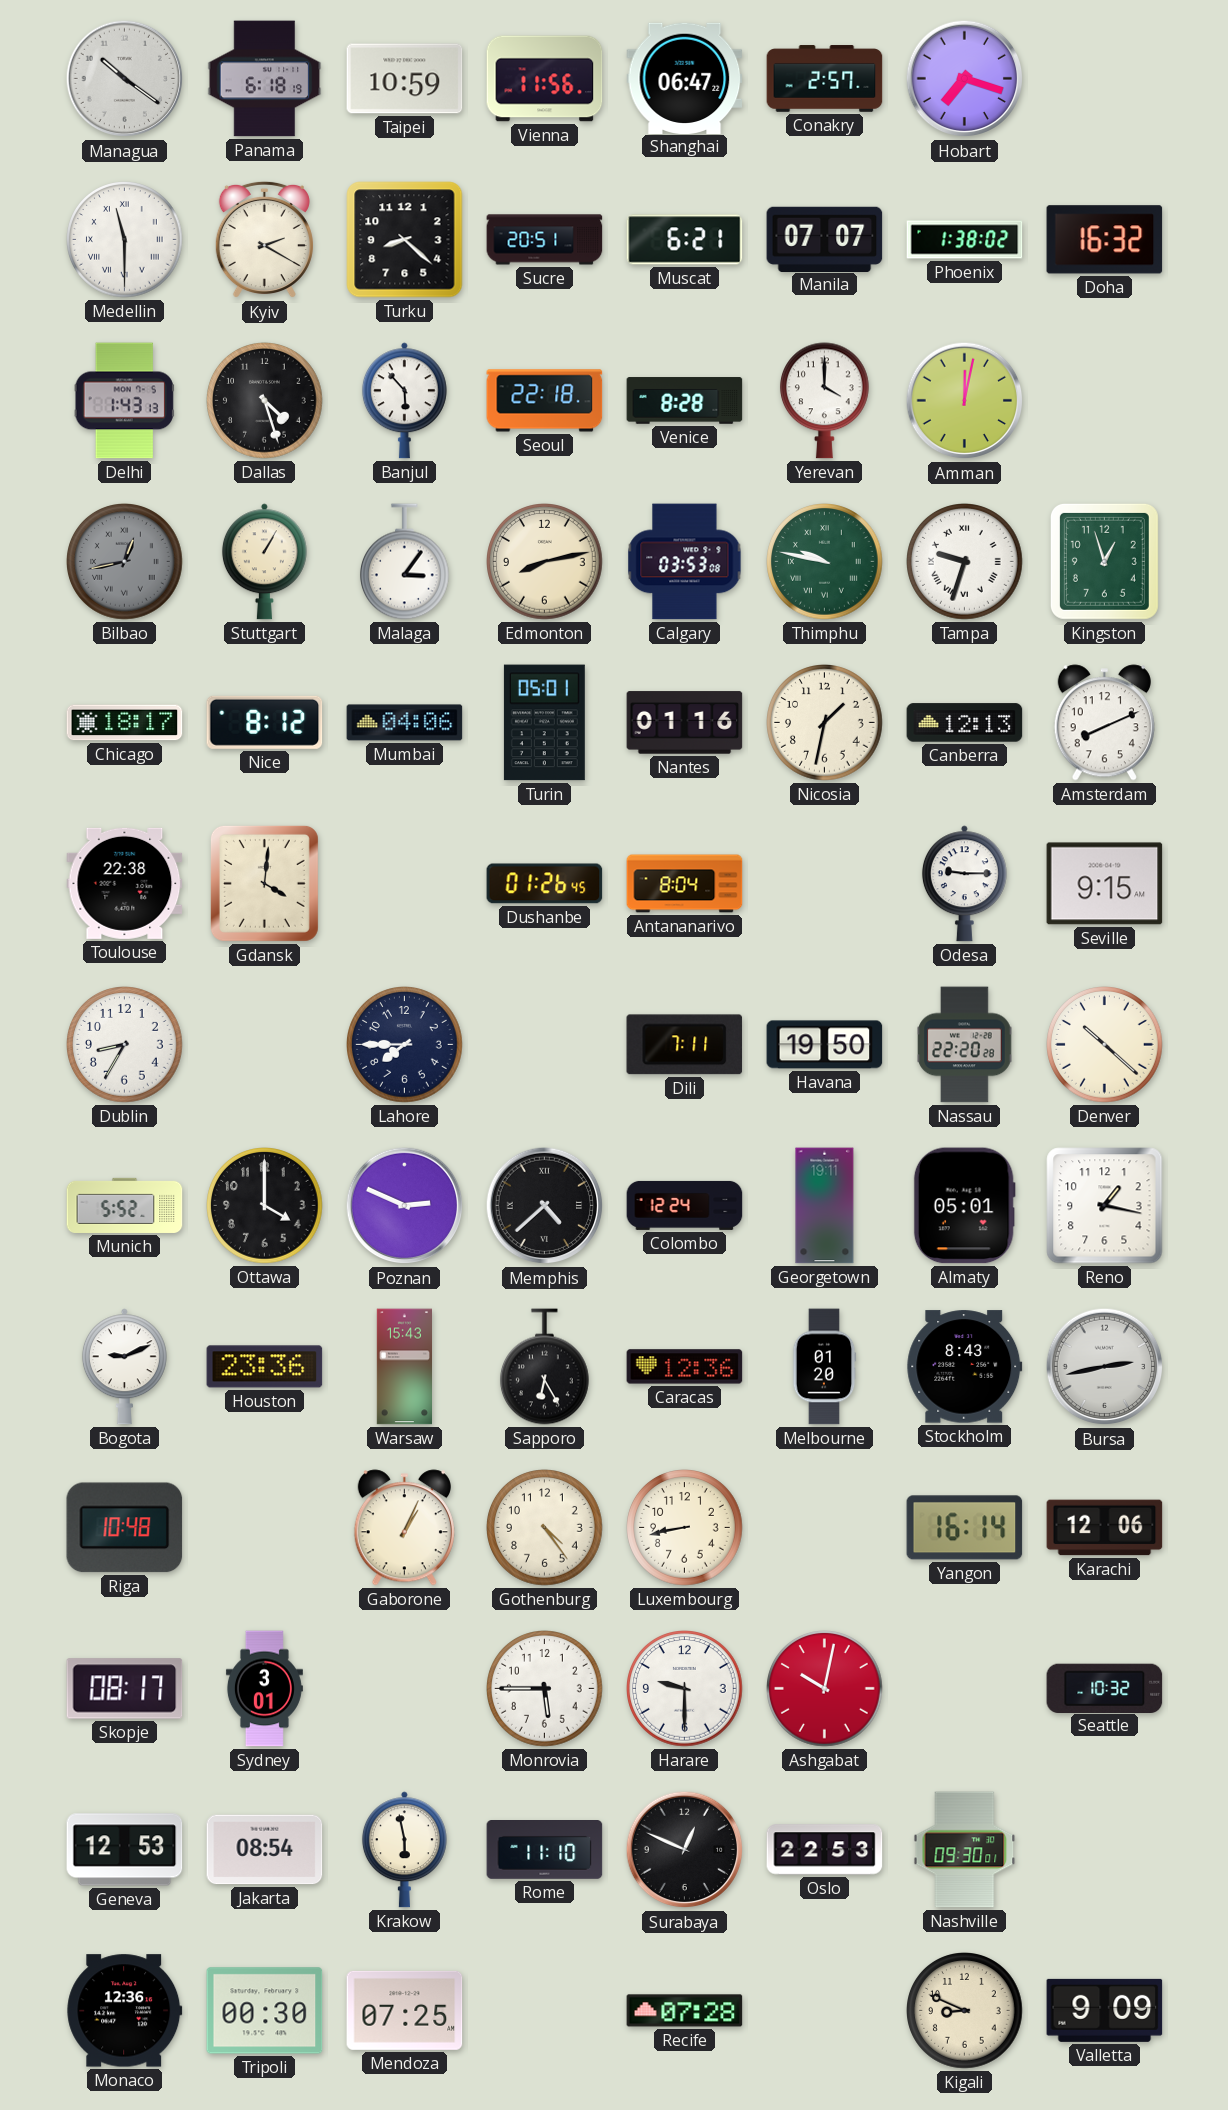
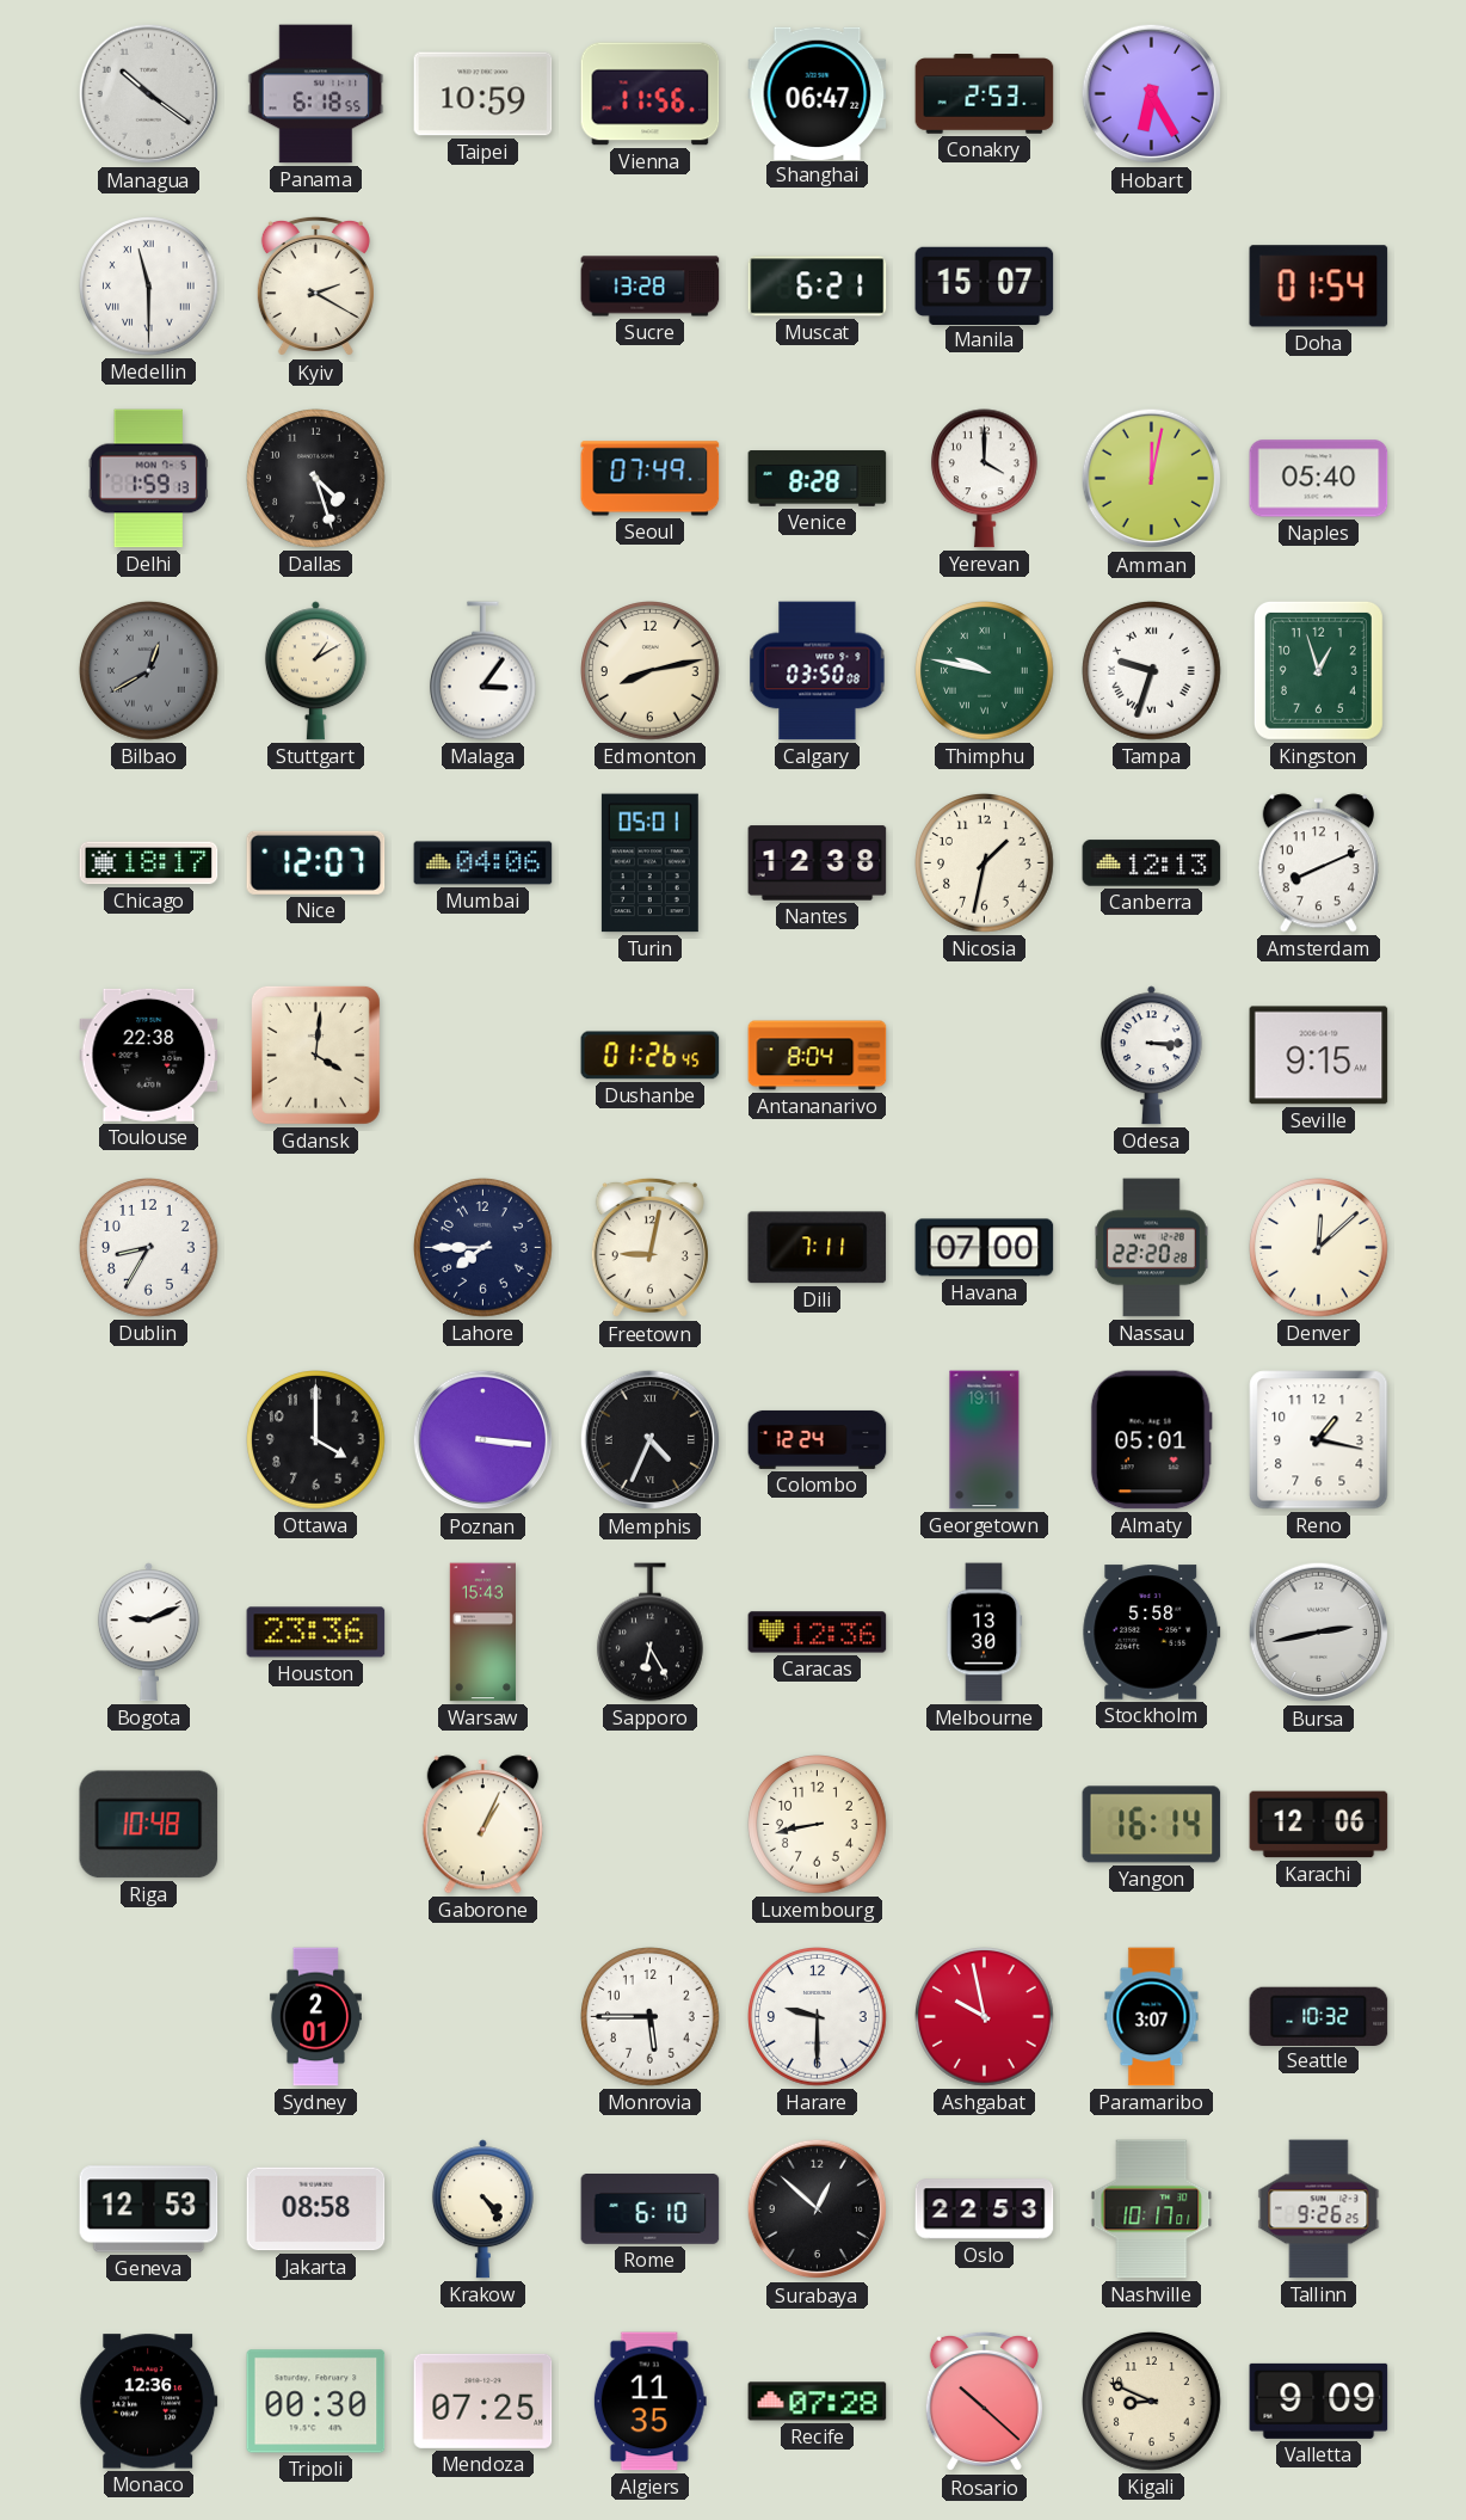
Panama: 6:18:19 -> 6:18:55 (316, 94)
Conakry: 2:57 -> 2:53 (985, 94)
Hobart: 7:18 -> 6:25 (1152, 94)
Turku: 8:22 -> none (405, 240)
Sucre: 20:51 -> 13:28 (651, 287)
Manila: 07:07 -> 15:07 (985, 285)
Phoenix: 1:38 -> none (965, 240)
Doha: 16:32 -> 01:54 (1319, 287)
Delhi: 1:43 -> 1:59 (148, 479)
Banjul: 5:53 -> none (404, 401)
Seoul: 22:18 -> 07:49 (651, 479)
Naples: none -> 05:40 (1319, 479)
Bilbao: 12:43 -> 12:40 (149, 671)
Stuttgart: 1:05 -> 1:10 (315, 671)
Calgary: 03:53 -> 03:50 (818, 671)
Nice: 8:12 -> 12:07 (316, 862)
Nantes: 01:16 -> 12:38 (818, 863)
Odesa: 9:15 -> 3:15 (1151, 1056)
Freetown: none -> 9:02 (649, 1248)
Havana: 19:50 -> 07:00 (985, 1248)
Denver: 10:22 -> 12:08 (1319, 1248)
Munich: 5:52 -> none (125, 1205)
Poznan: 2:49 -> 3:16 (483, 1440)
Memphis: 4:38 -> 4:34 (651, 1440)
Melbourne: 01:20 -> 13:30 (984, 1633)
Stockholm: 8:43 -> 5:58 (1152, 1633)
Gothenburg: 4:24 -> none (545, 1528)
Skopje: 08:17 -> none (125, 1689)
Sydney: 3:01 -> 2:01 (315, 2017)
Ashgabat: 10:02 -> 9:58 (985, 2017)
Paramaribo: none -> 3:07 (1152, 2017)
Jakarta: 08:54 -> 08:58 (316, 2209)
Krakow: 5:58 -> 4:24 (482, 2209)
Rome: 11:10 -> 6:10 (651, 2209)
Surabaya: 12:49 -> 12:52 (818, 2209)
Nashville: 09:30 -> 10:17 (1152, 2209)
Tallinn: none -> 9:26 (1319, 2209)
Algiers: none -> 11:35 (649, 2402)
Rosario: none -> 10:22 (984, 2402)
